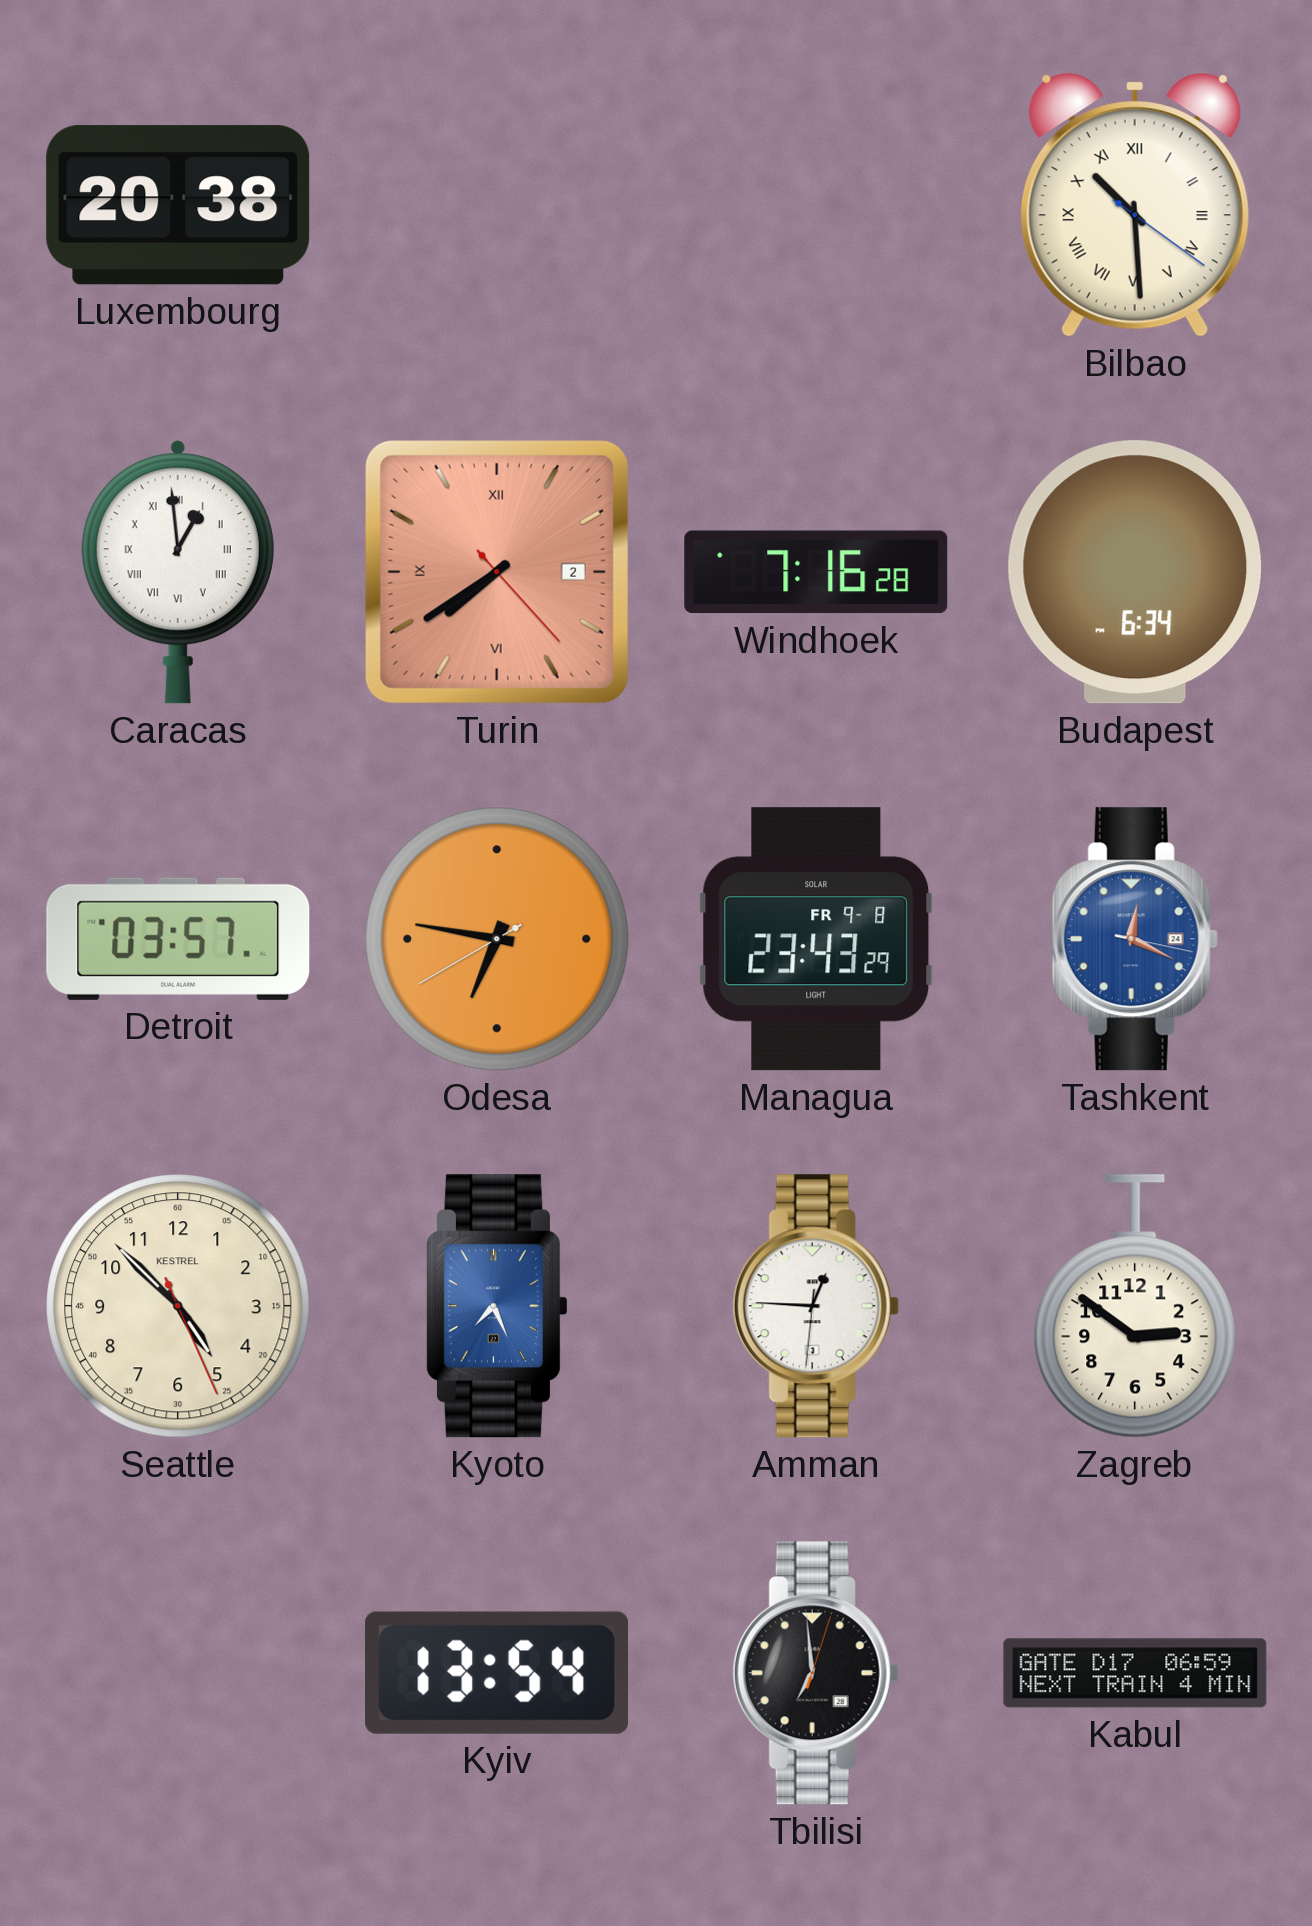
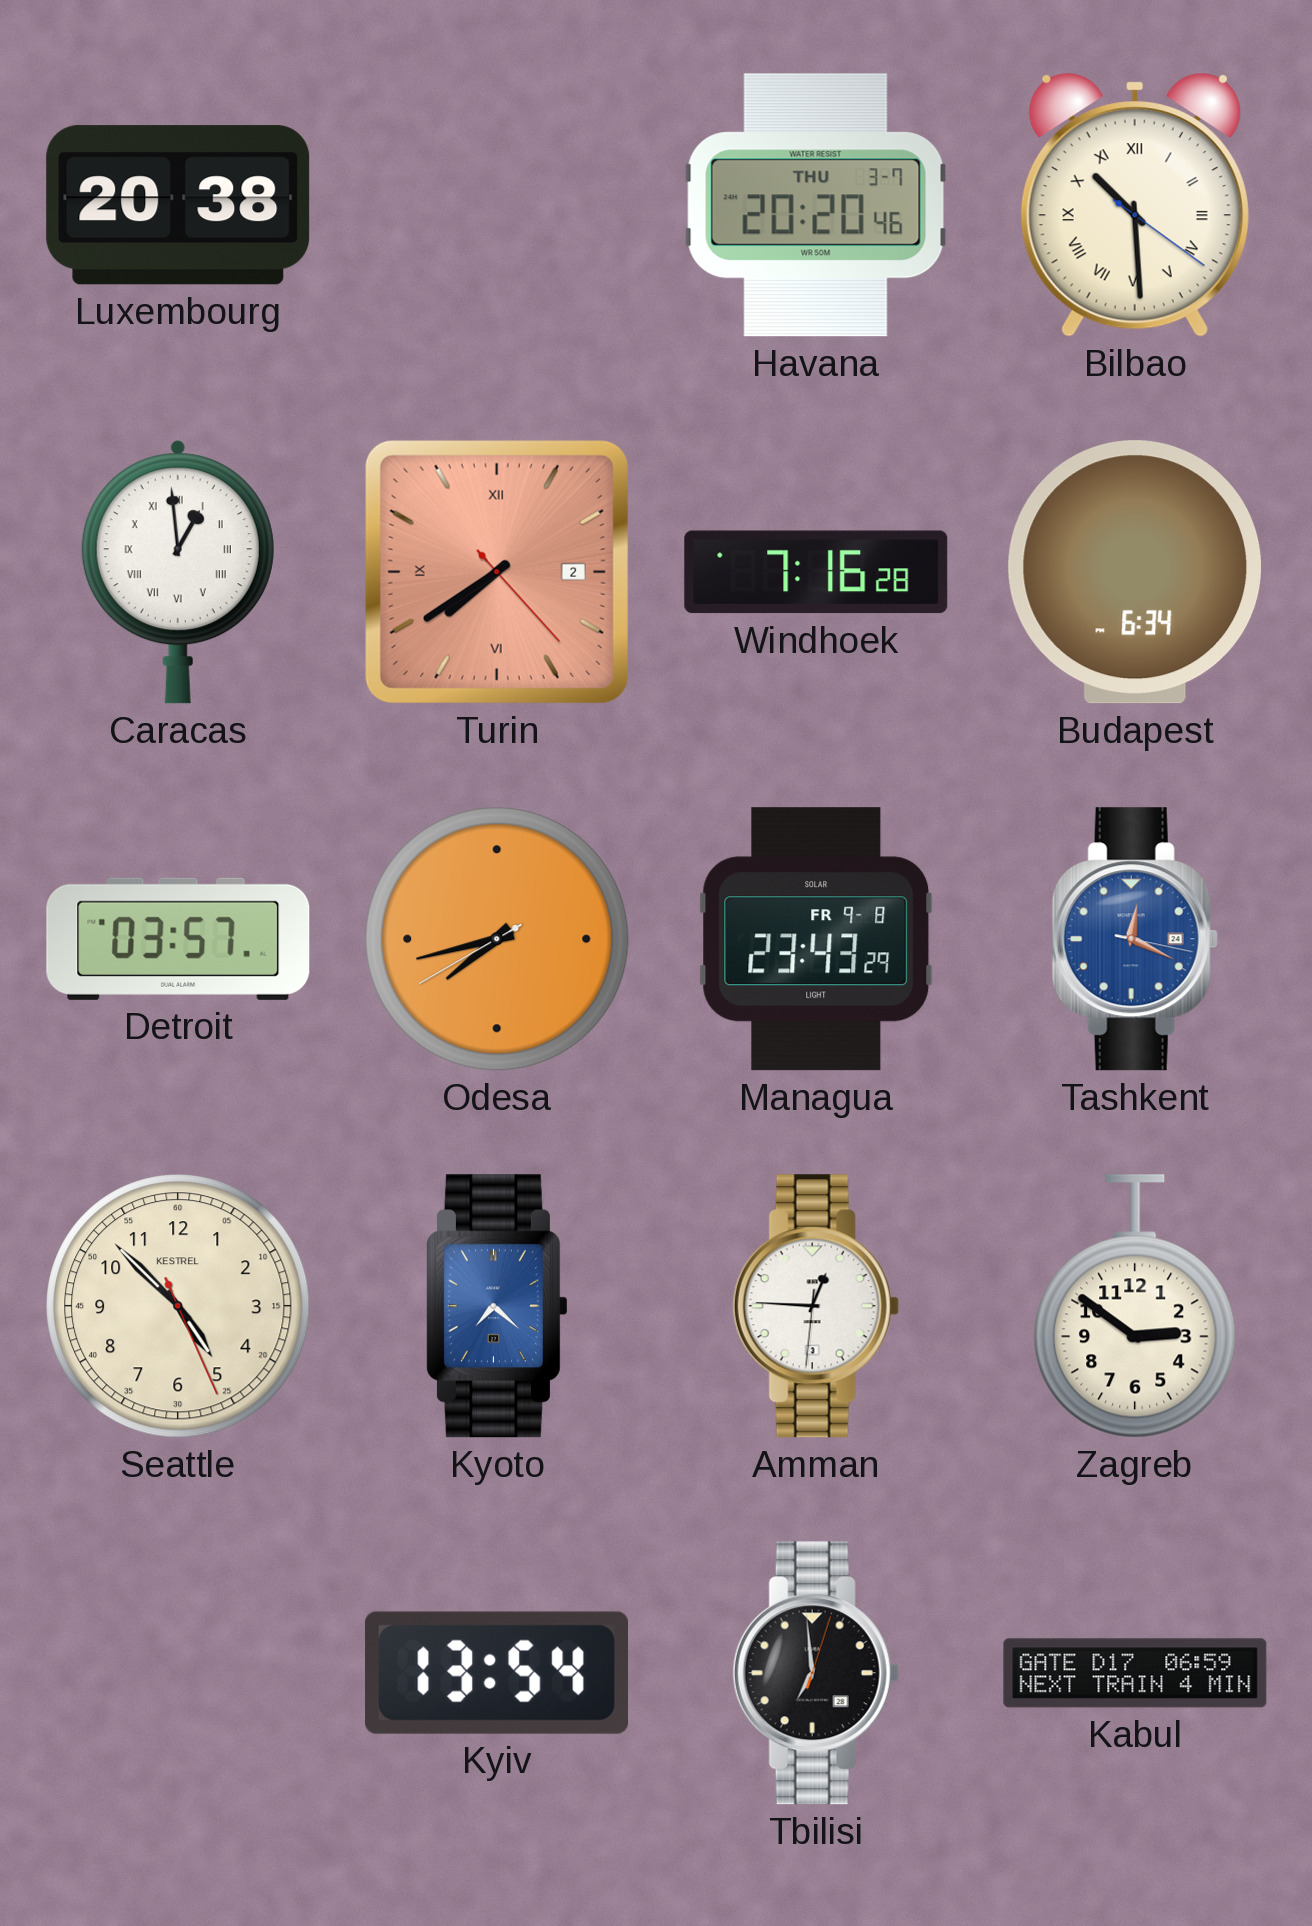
Havana: none -> 20:20 (816, 205)
Odesa: 6:46 -> 7:42 (497, 939)
Kyoto: 7:26 -> 7:22 (496, 1306)
